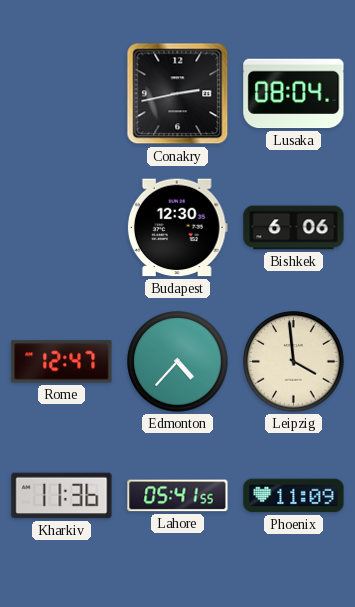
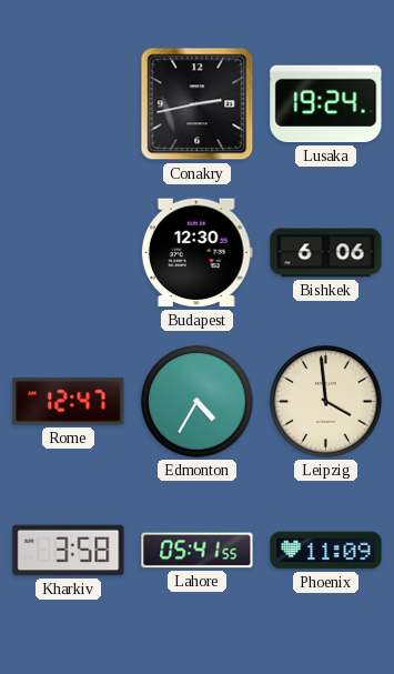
Lusaka: 08:04 -> 19:24 (326, 104)
Edmonton: 4:37 -> 4:35 (198, 402)
Kharkiv: 11:36 -> 3:58 (69, 551)
